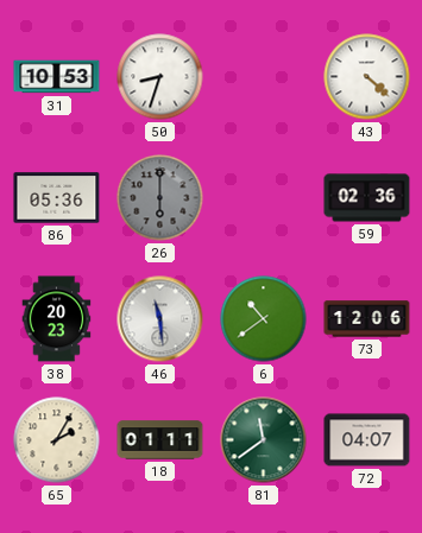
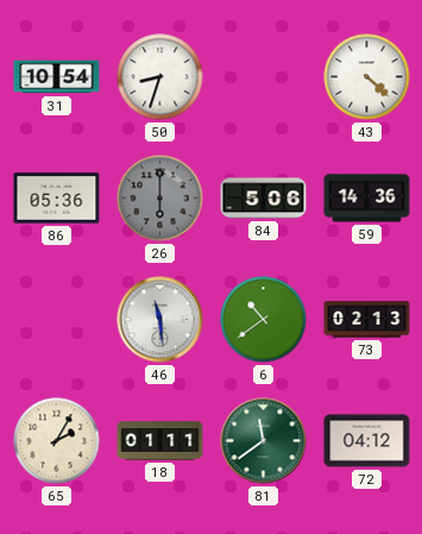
31: 10:53 -> 10:54 (57, 77)
84: none -> 5:06 (264, 199)
59: 02:36 -> 14:36 (367, 199)
38: 20:23 -> none (57, 319)
73: 12:06 -> 02:13 (367, 320)
72: 04:07 -> 04:12 (367, 441)
